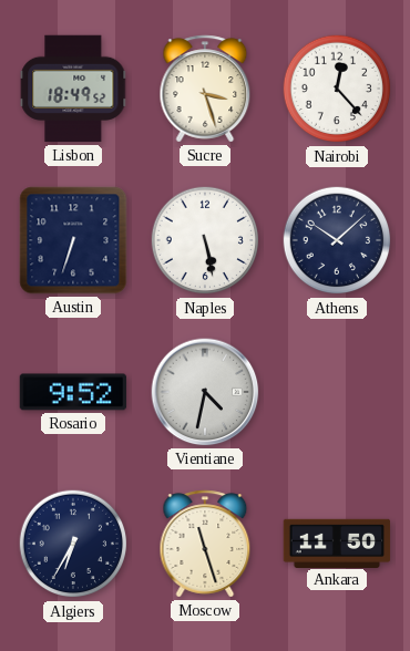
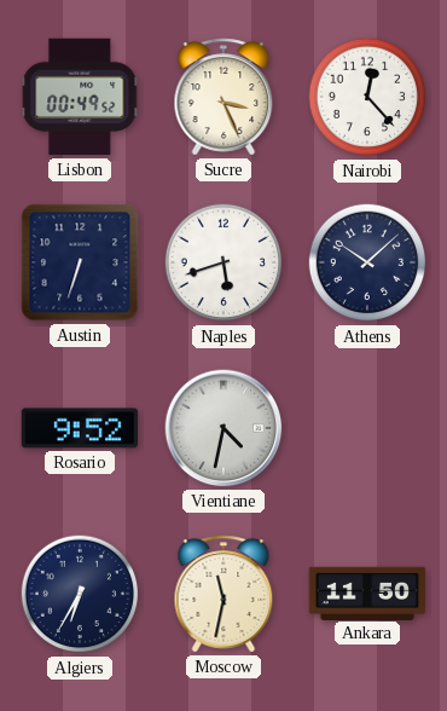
Lisbon: 18:49 -> 00:49 (80, 97)
Sucre: 3:27 -> 3:26 (224, 97)
Naples: 5:28 -> 5:42 (224, 262)
Moscow: 11:27 -> 11:32 (224, 594)
